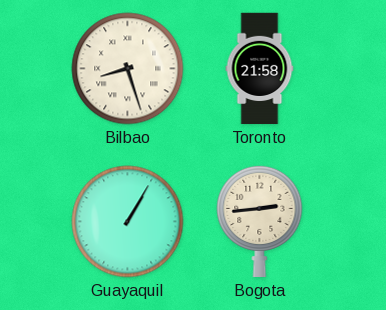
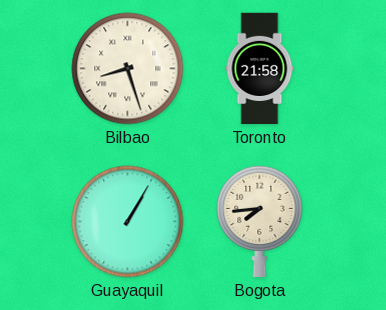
Bogota: 2:44 -> 7:44 (260, 221)
